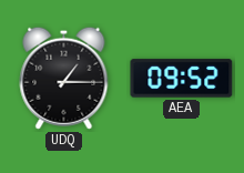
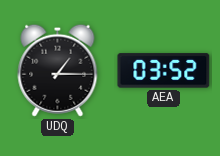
AEA: 09:52 -> 03:52 (164, 71)
